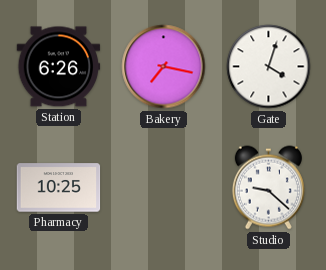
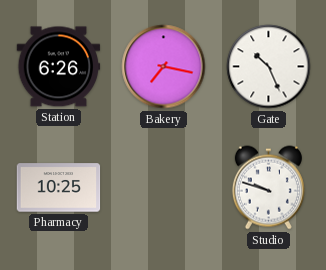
Gate: 4:03 -> 10:26 (269, 67)
Studio: 9:22 -> 9:48 (268, 188)
